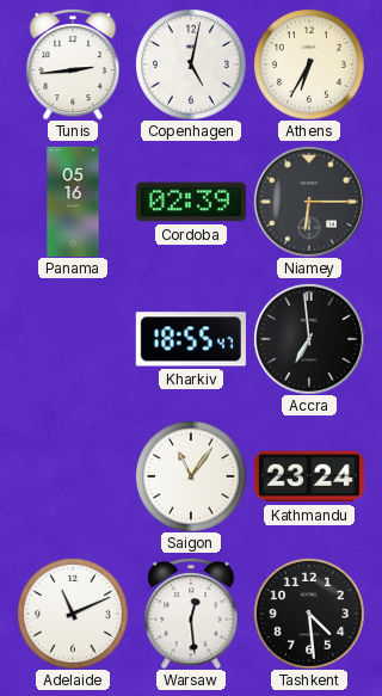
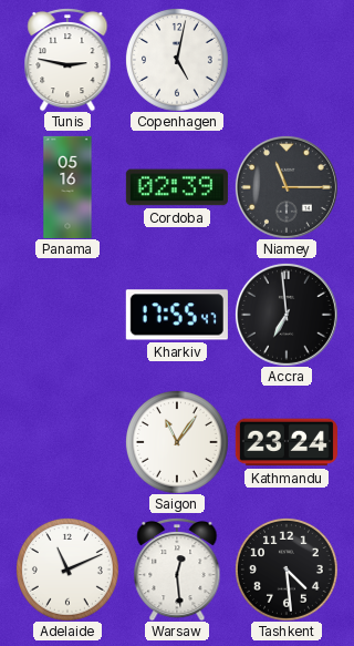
Tunis: 2:44 -> 2:47 (67, 60)
Athens: 6:35 -> none (309, 64)
Niamey: 6:15 -> 11:15 (287, 187)
Kharkiv: 18:55 -> 17:55 (177, 315)
